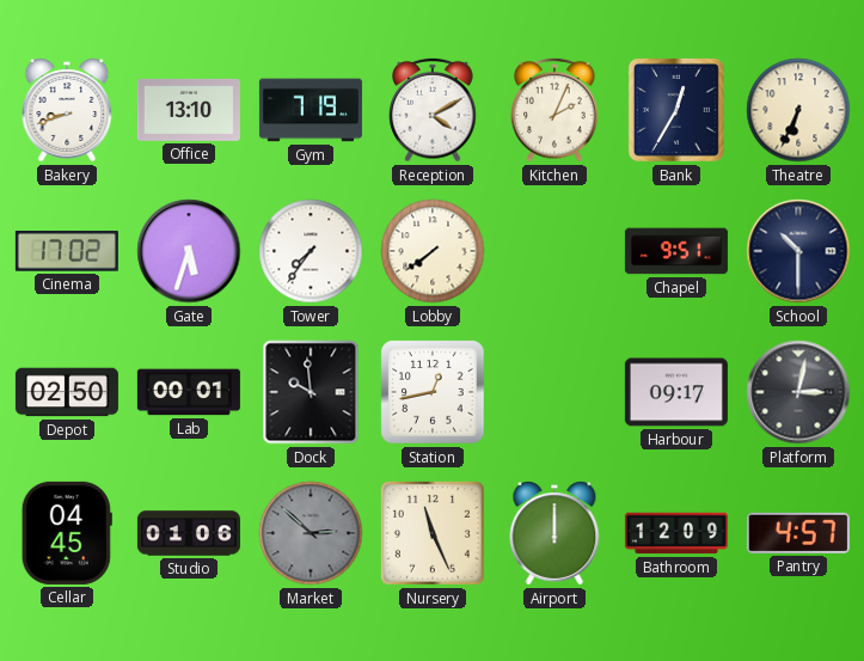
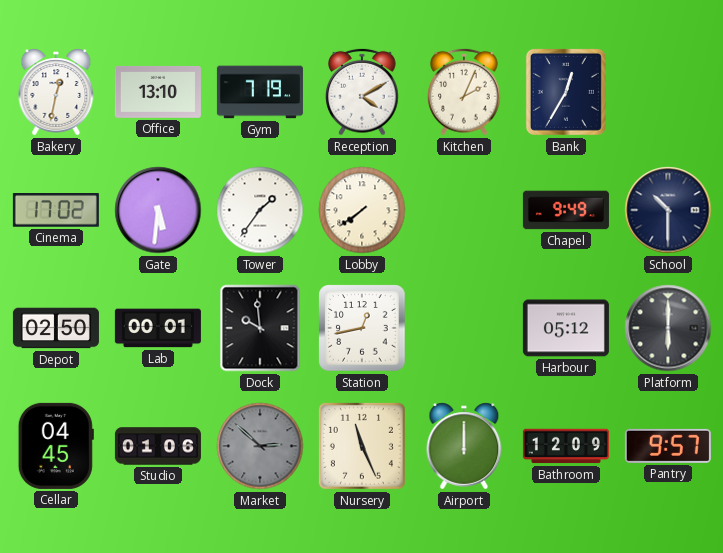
Bakery: 8:42 -> 12:32 (56, 92)
Theatre: 6:34 -> none (798, 110)
Gate: 5:33 -> 5:31 (158, 210)
Tower: 7:36 -> 1:36 (260, 210)
Chapel: 9:51 -> 9:49 (566, 210)
Harbour: 09:17 -> 05:12 (566, 328)
Platform: 3:02 -> 6:00 (668, 328)
Pantry: 4:57 -> 9:57 (668, 446)
